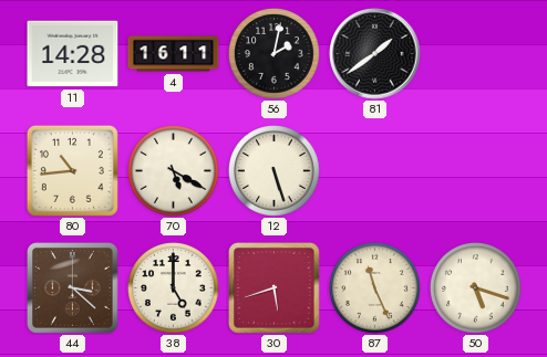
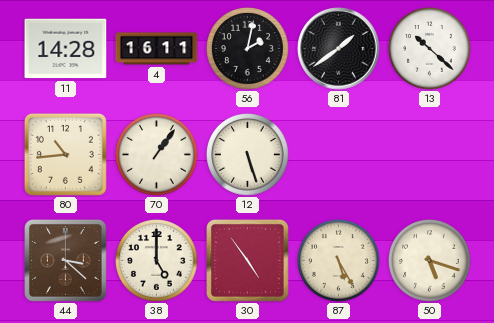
13: none -> 10:22 (430, 49)
70: 5:20 -> 1:06 (157, 155)
30: 5:42 -> 4:54 (248, 261)
87: 11:26 -> 5:25 (339, 261)
